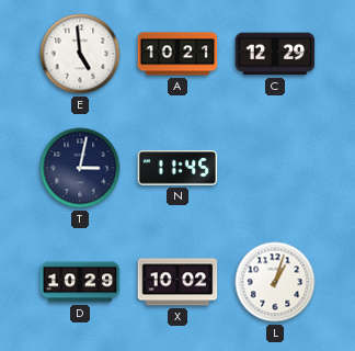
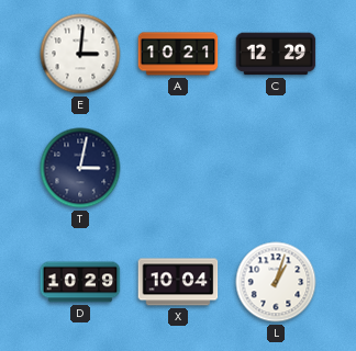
E: 4:59 -> 3:01 (80, 54)
N: 11:45 -> none (177, 168)
X: 10:02 -> 10:04 (178, 282)
